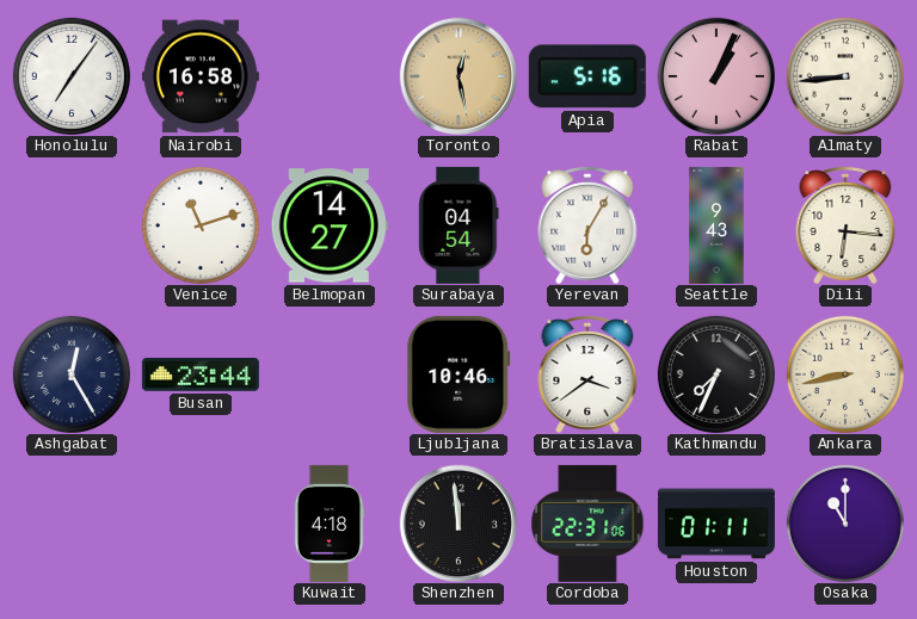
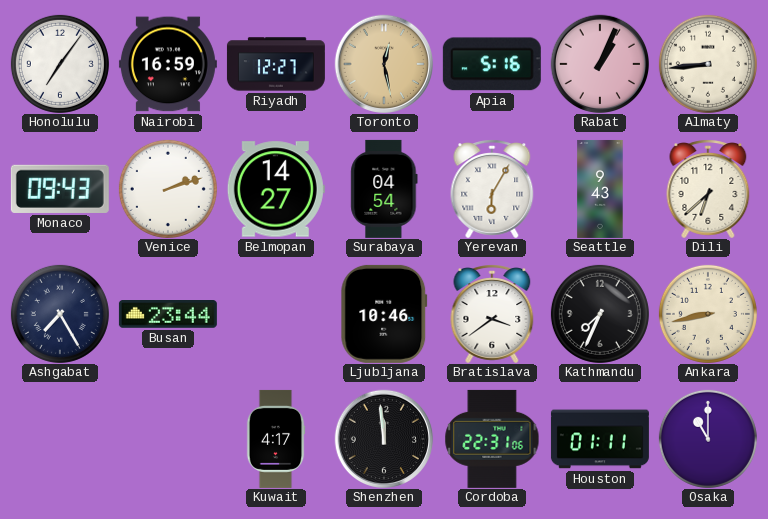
Nairobi: 16:58 -> 16:59 (168, 64)
Riyadh: none -> 12:27 (276, 64)
Monaco: none -> 09:43 (60, 189)
Venice: 11:12 -> 2:12 (168, 189)
Dili: 6:16 -> 6:38 (708, 189)
Ashgabat: 12:25 -> 7:25 (60, 314)
Kuwait: 4:18 -> 4:17 (276, 439)
